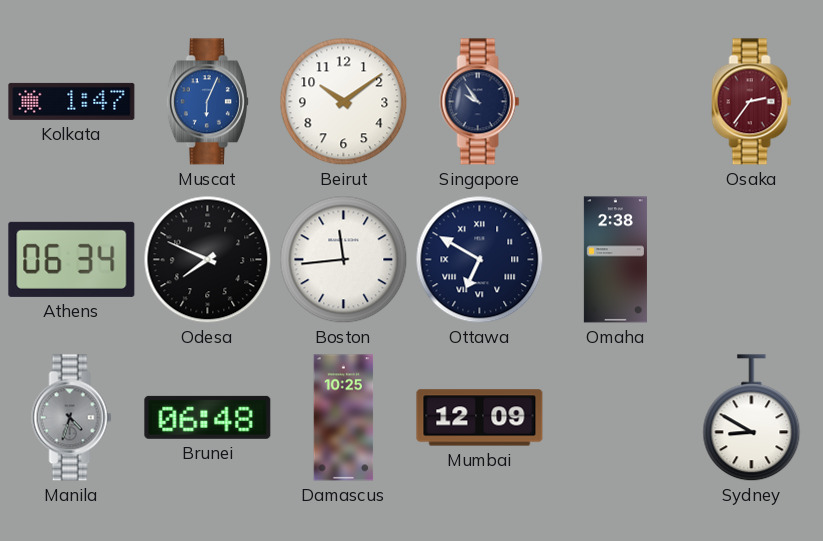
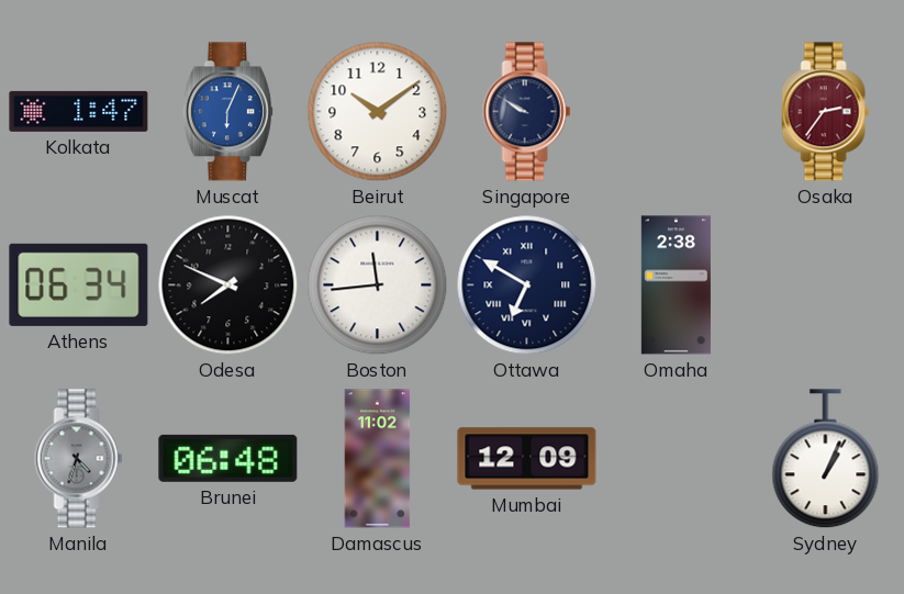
Singapore: 9:54 -> 9:50 (527, 112)
Damascus: 10:25 -> 11:02 (378, 459)
Sydney: 8:50 -> 1:04 (826, 459)
